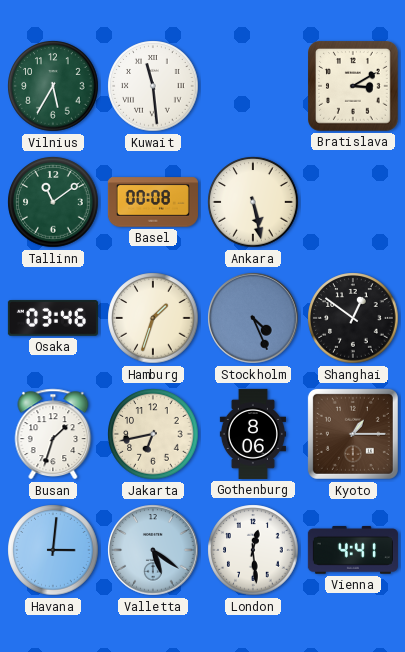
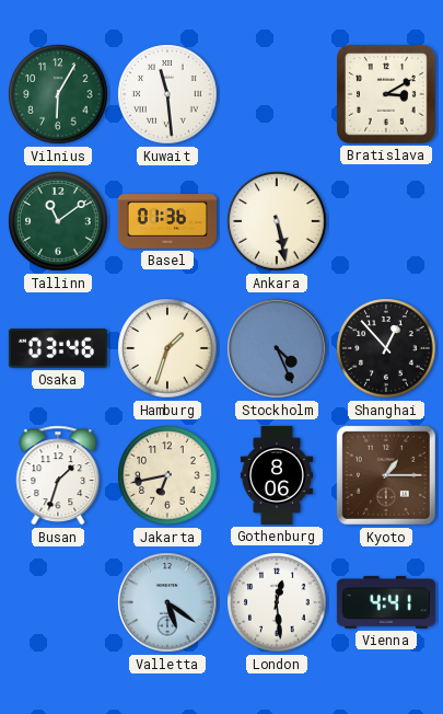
Vilnius: 5:35 -> 6:05 (58, 94)
Basel: 00:08 -> 01:36 (167, 221)
Shanghai: 12:51 -> 12:53 (386, 348)
Havana: 3:01 -> none (53, 550)
